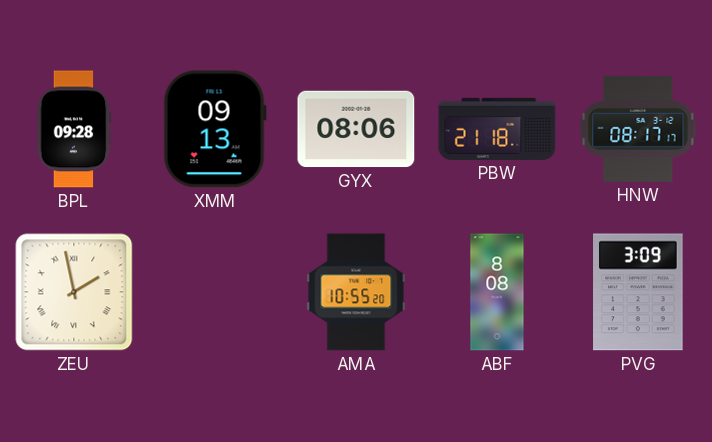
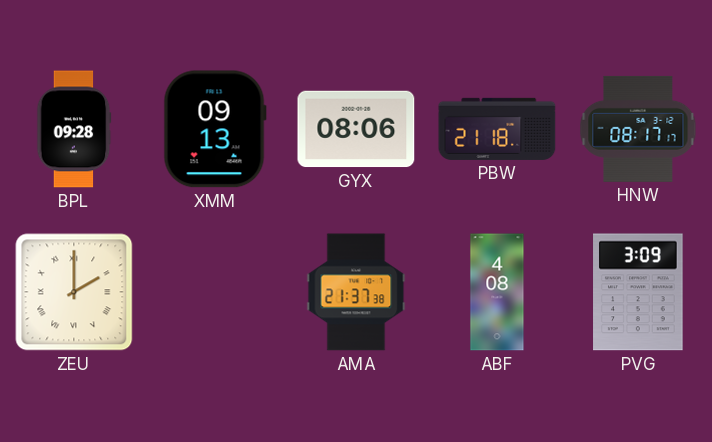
ZEU: 1:58 -> 2:00 (74, 292)
AMA: 10:55 -> 21:37 (356, 292)
ABF: 8:08 -> 4:08 (497, 292)
